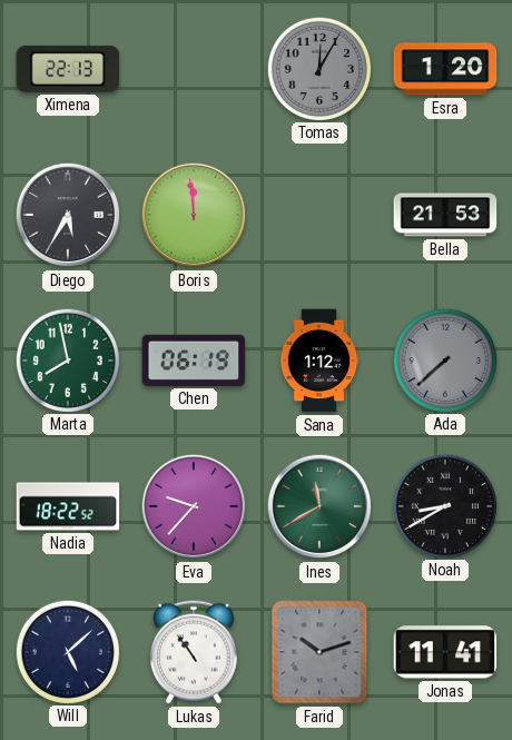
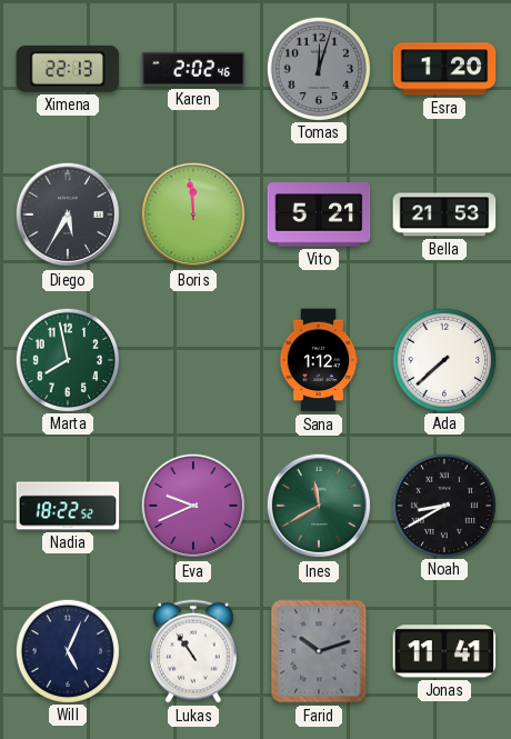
Karen: none -> 2:02 (193, 69)
Tomas: 12:05 -> 12:03 (318, 68)
Vito: none -> 5:21 (319, 214)
Chen: 06:19 -> none (194, 361)
Ada dial: grey -> white (443, 359)
Eva: 9:37 -> 9:41 (193, 506)
Will: 5:08 -> 5:04 (67, 650)
